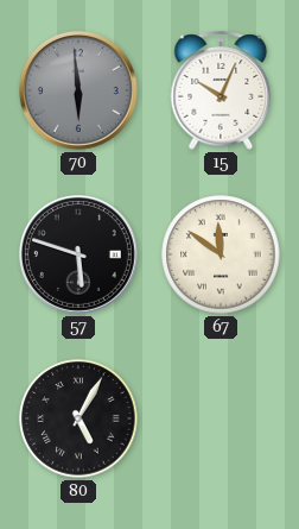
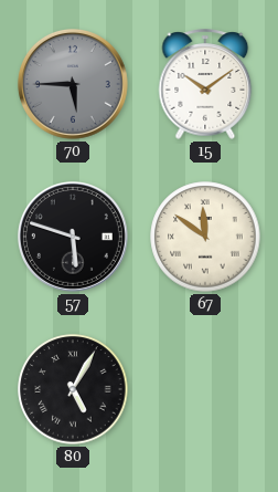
70: 5:59 -> 5:45 (73, 84)
15: 10:04 -> 10:09 (205, 84)
